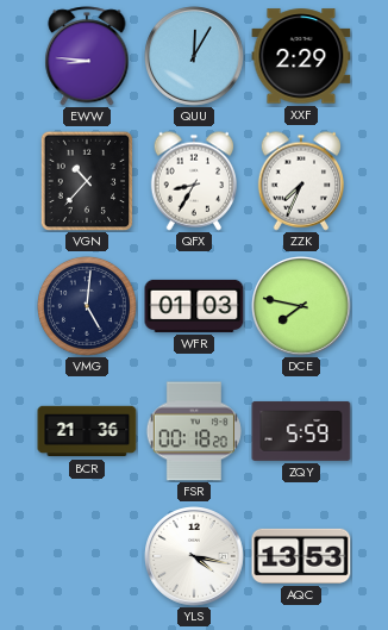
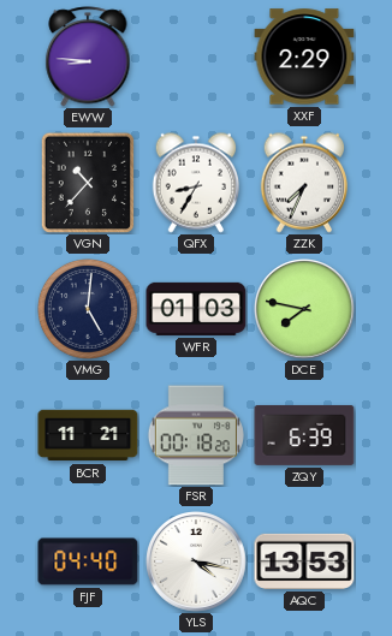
QUU: 12:05 -> none (194, 56)
BCR: 21:36 -> 11:21 (88, 435)
ZQY: 5:59 -> 6:39 (304, 435)
FJF: none -> 04:40 (88, 561)
